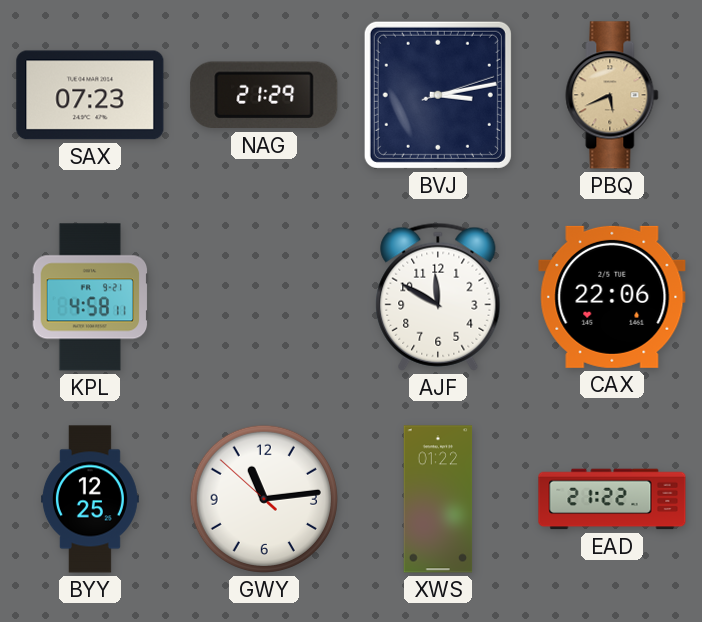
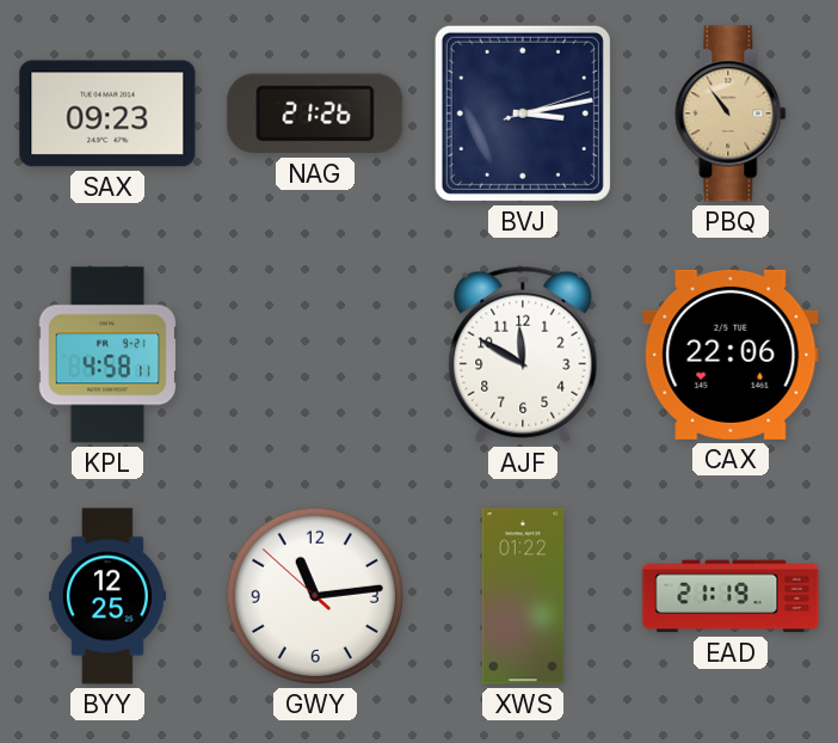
SAX: 07:23 -> 09:23 (107, 113)
NAG: 21:29 -> 21:26 (315, 113)
PBQ: 5:41 -> 10:54 (731, 113)
EAD: 21:22 -> 21:19 (731, 596)
